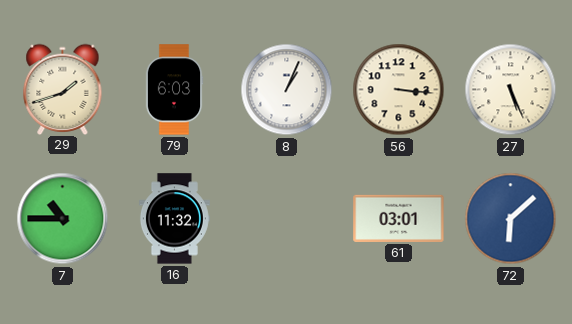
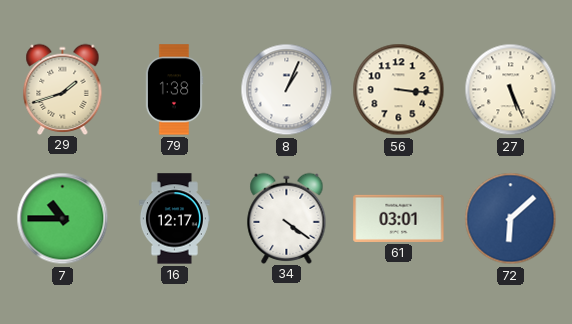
79: 6:03 -> 1:38 (174, 90)
16: 11:32 -> 12:17 (174, 219)
34: none -> 4:21 (287, 218)
